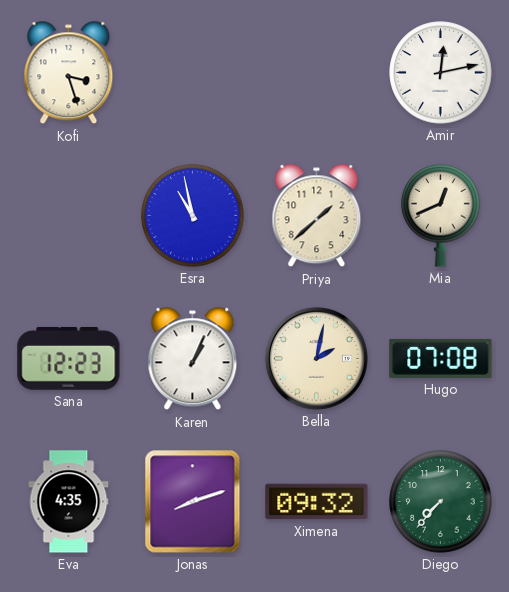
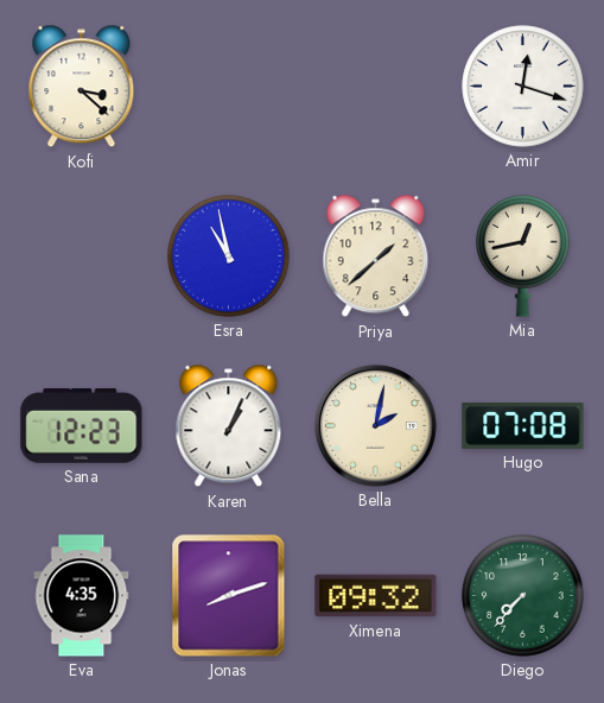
Kofi: 3:27 -> 3:22 (82, 87)
Amir: 12:13 -> 12:18 (523, 87)
Mia: 12:41 -> 12:43 (523, 255)
